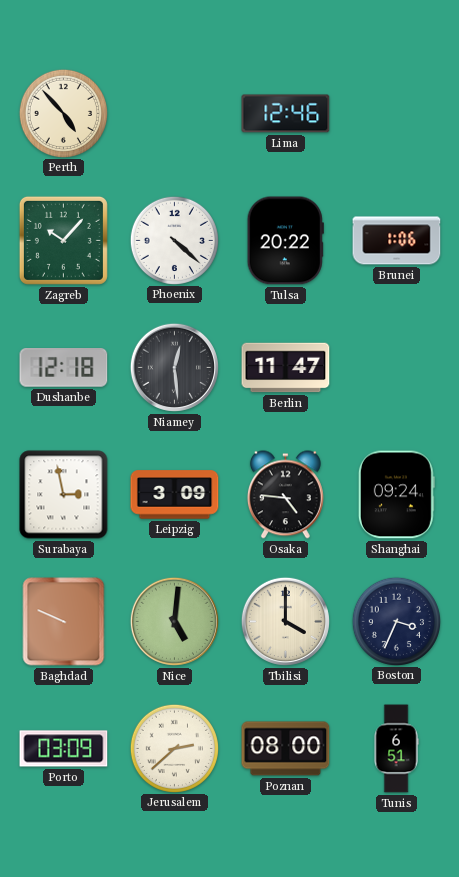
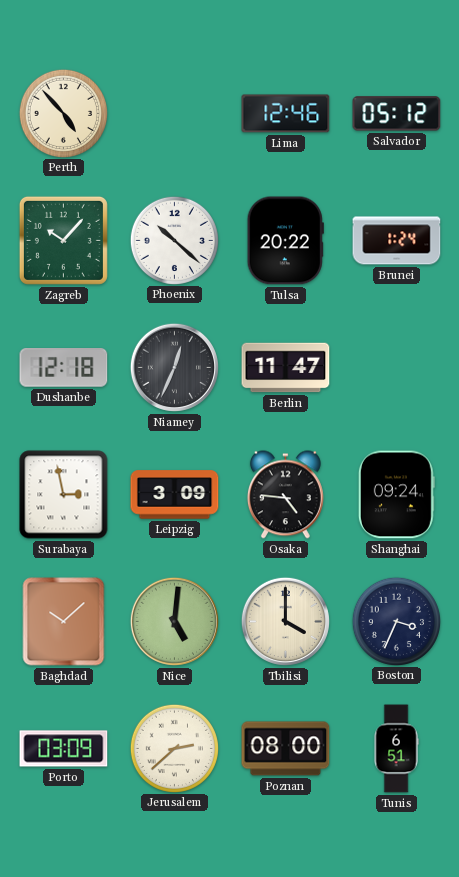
Salvador: none -> 05:12 (397, 114)
Phoenix: 4:22 -> 10:22 (174, 240)
Brunei: 1:06 -> 1:24 (397, 241)
Niamey: 12:29 -> 12:34 (174, 367)
Baghdad: 9:49 -> 10:08 (64, 622)
